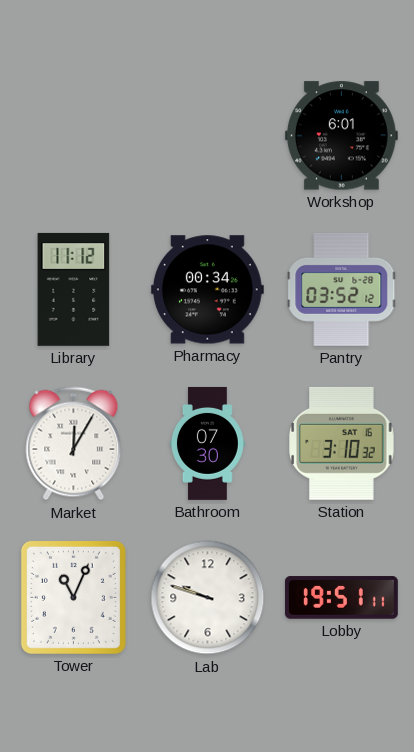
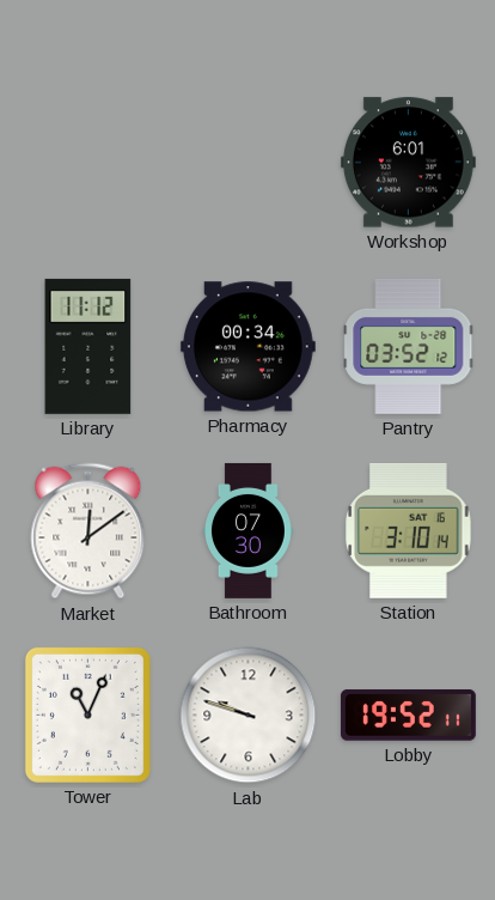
Market: 12:05 -> 12:09 (88, 531)
Station: 3:10:32 -> 3:10:14 (409, 530)
Lobby: 19:51 -> 19:52 (408, 716)
